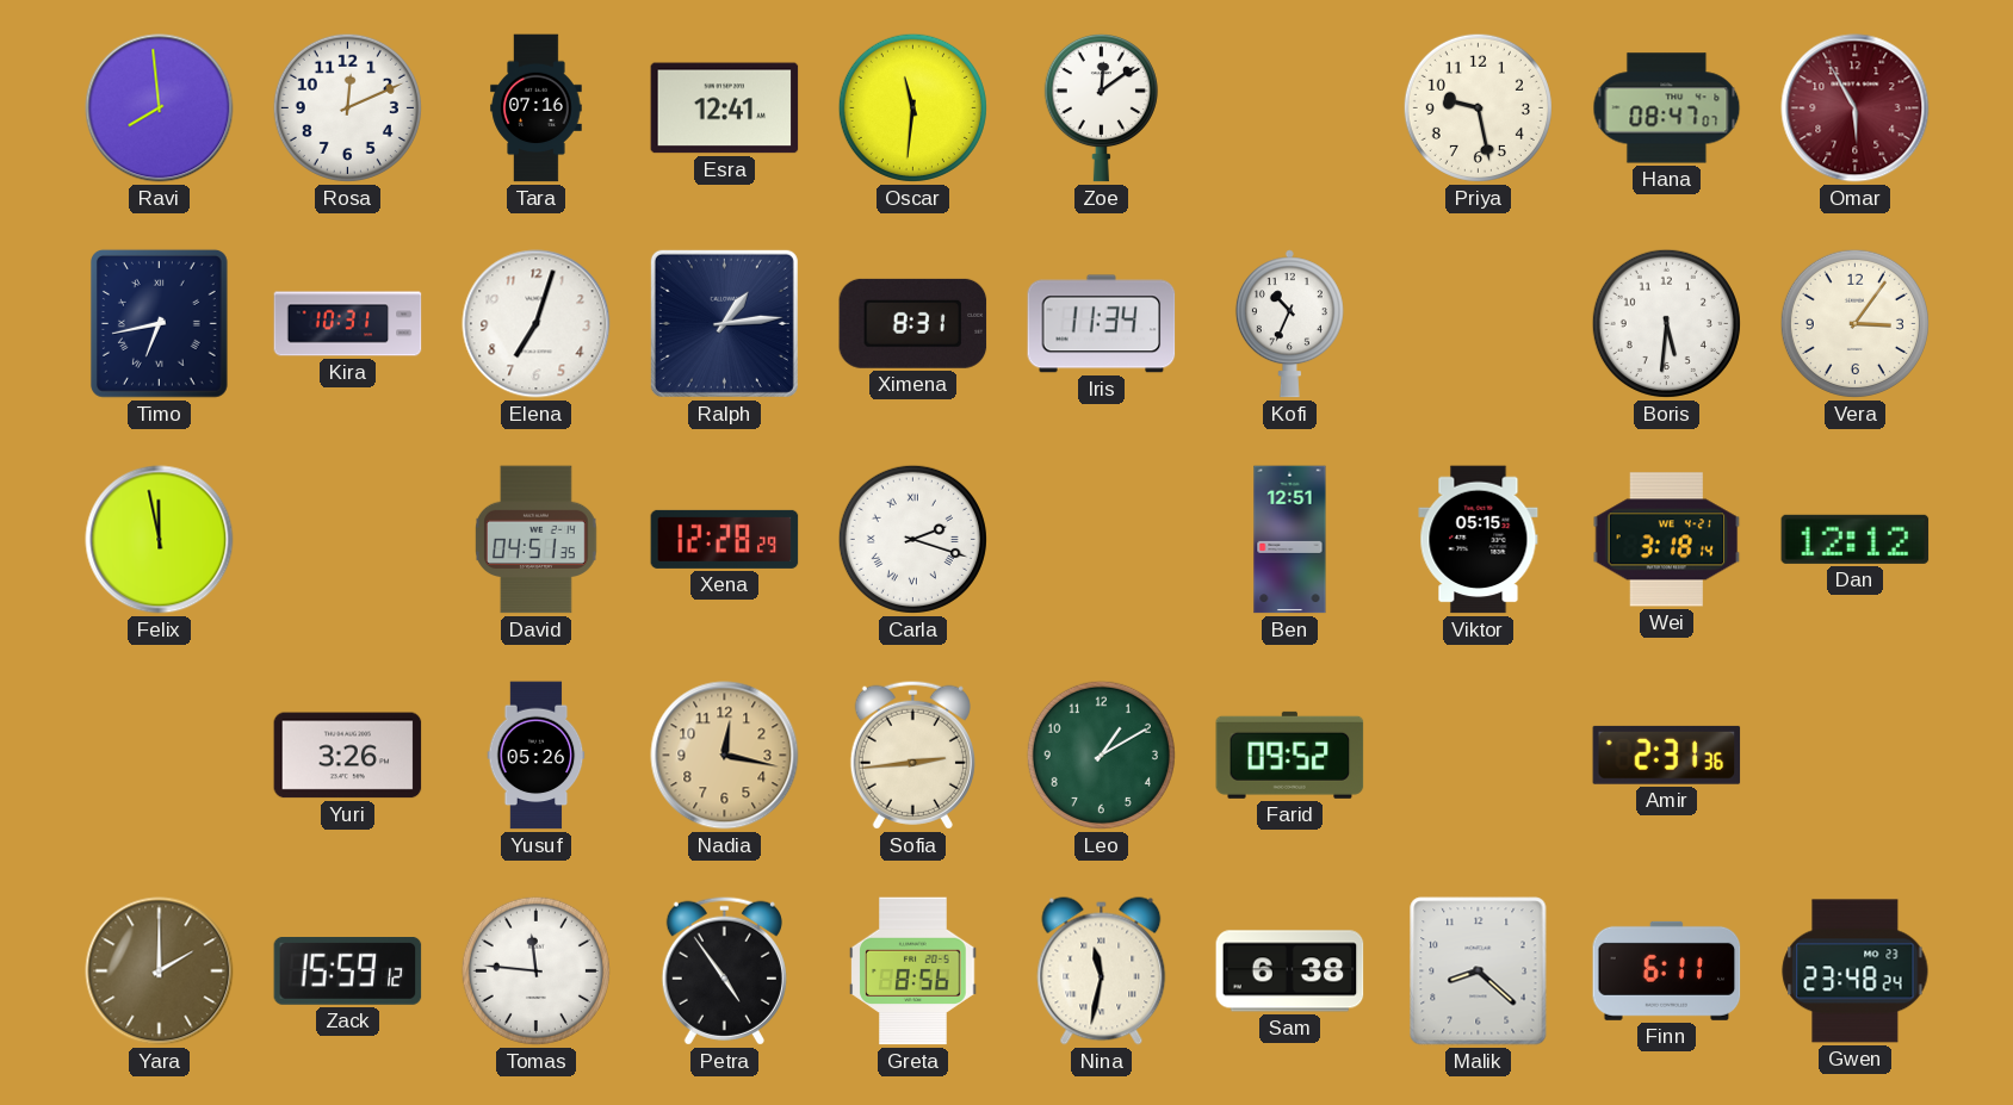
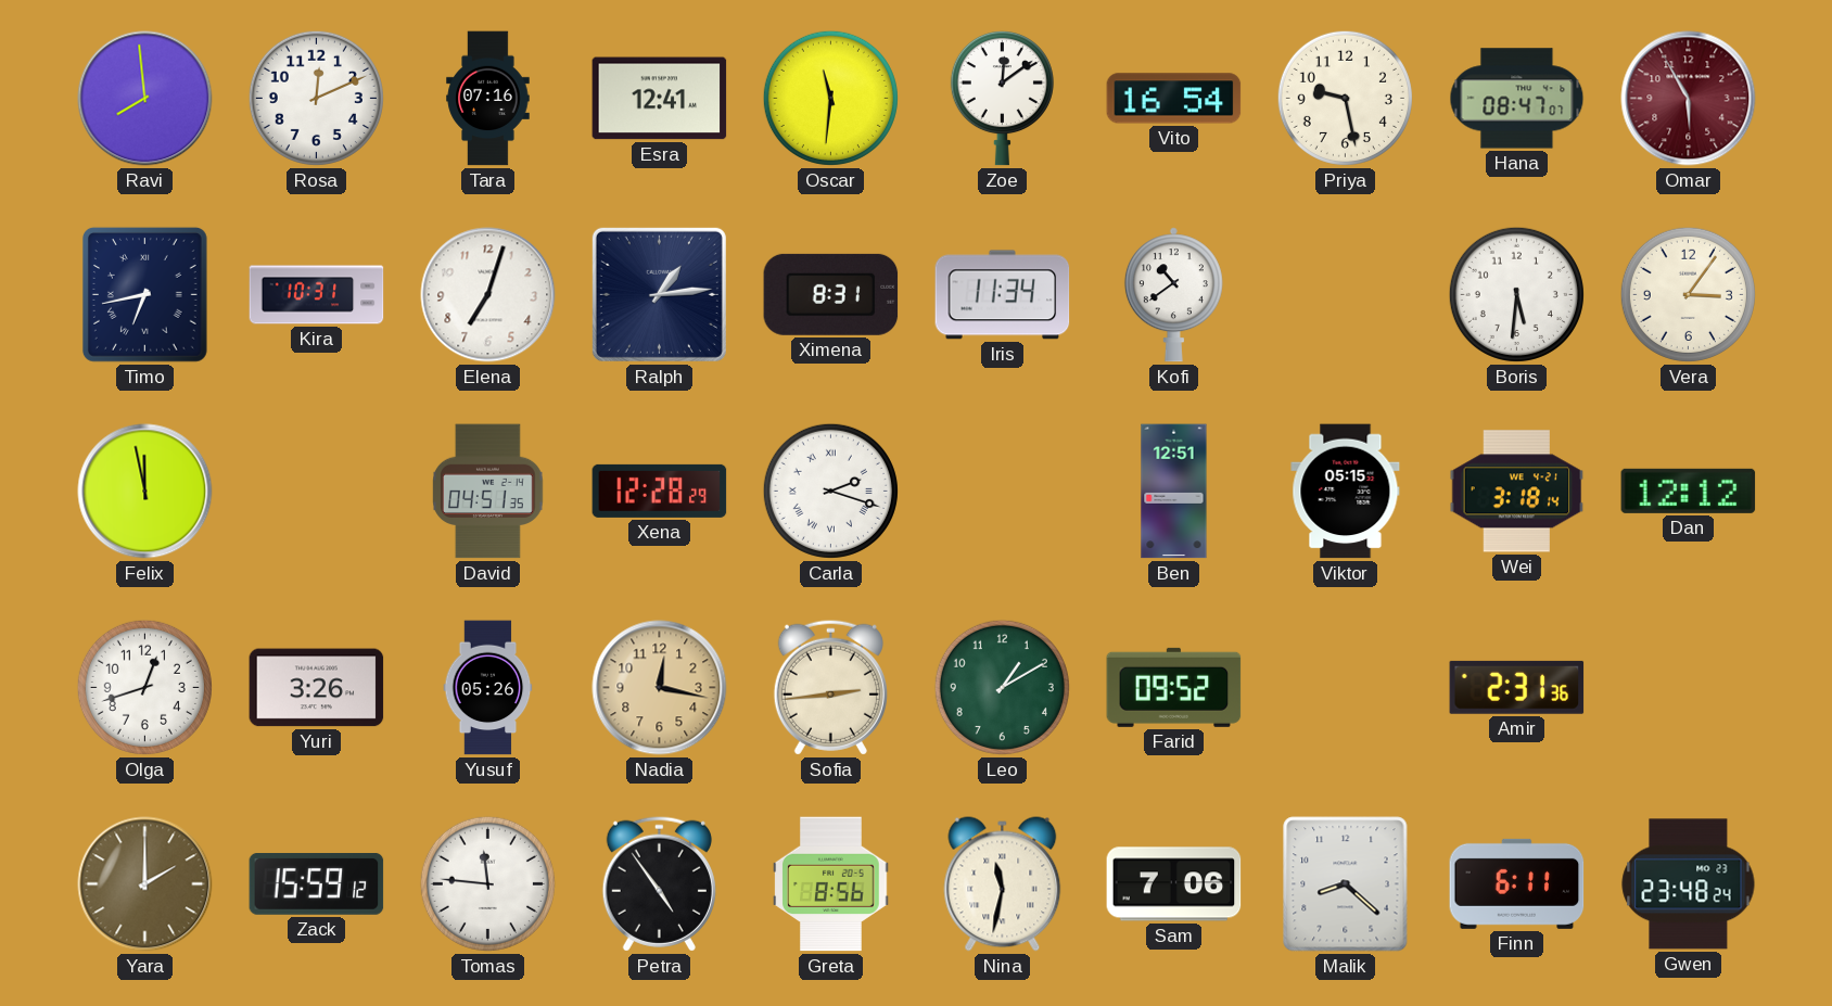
Vito: none -> 16:54 (1174, 99)
Kofi: 10:34 -> 10:39 (1173, 295)
Olga: none -> 12:42 (144, 687)
Sam: 6:38 -> 7:06 (1174, 884)
